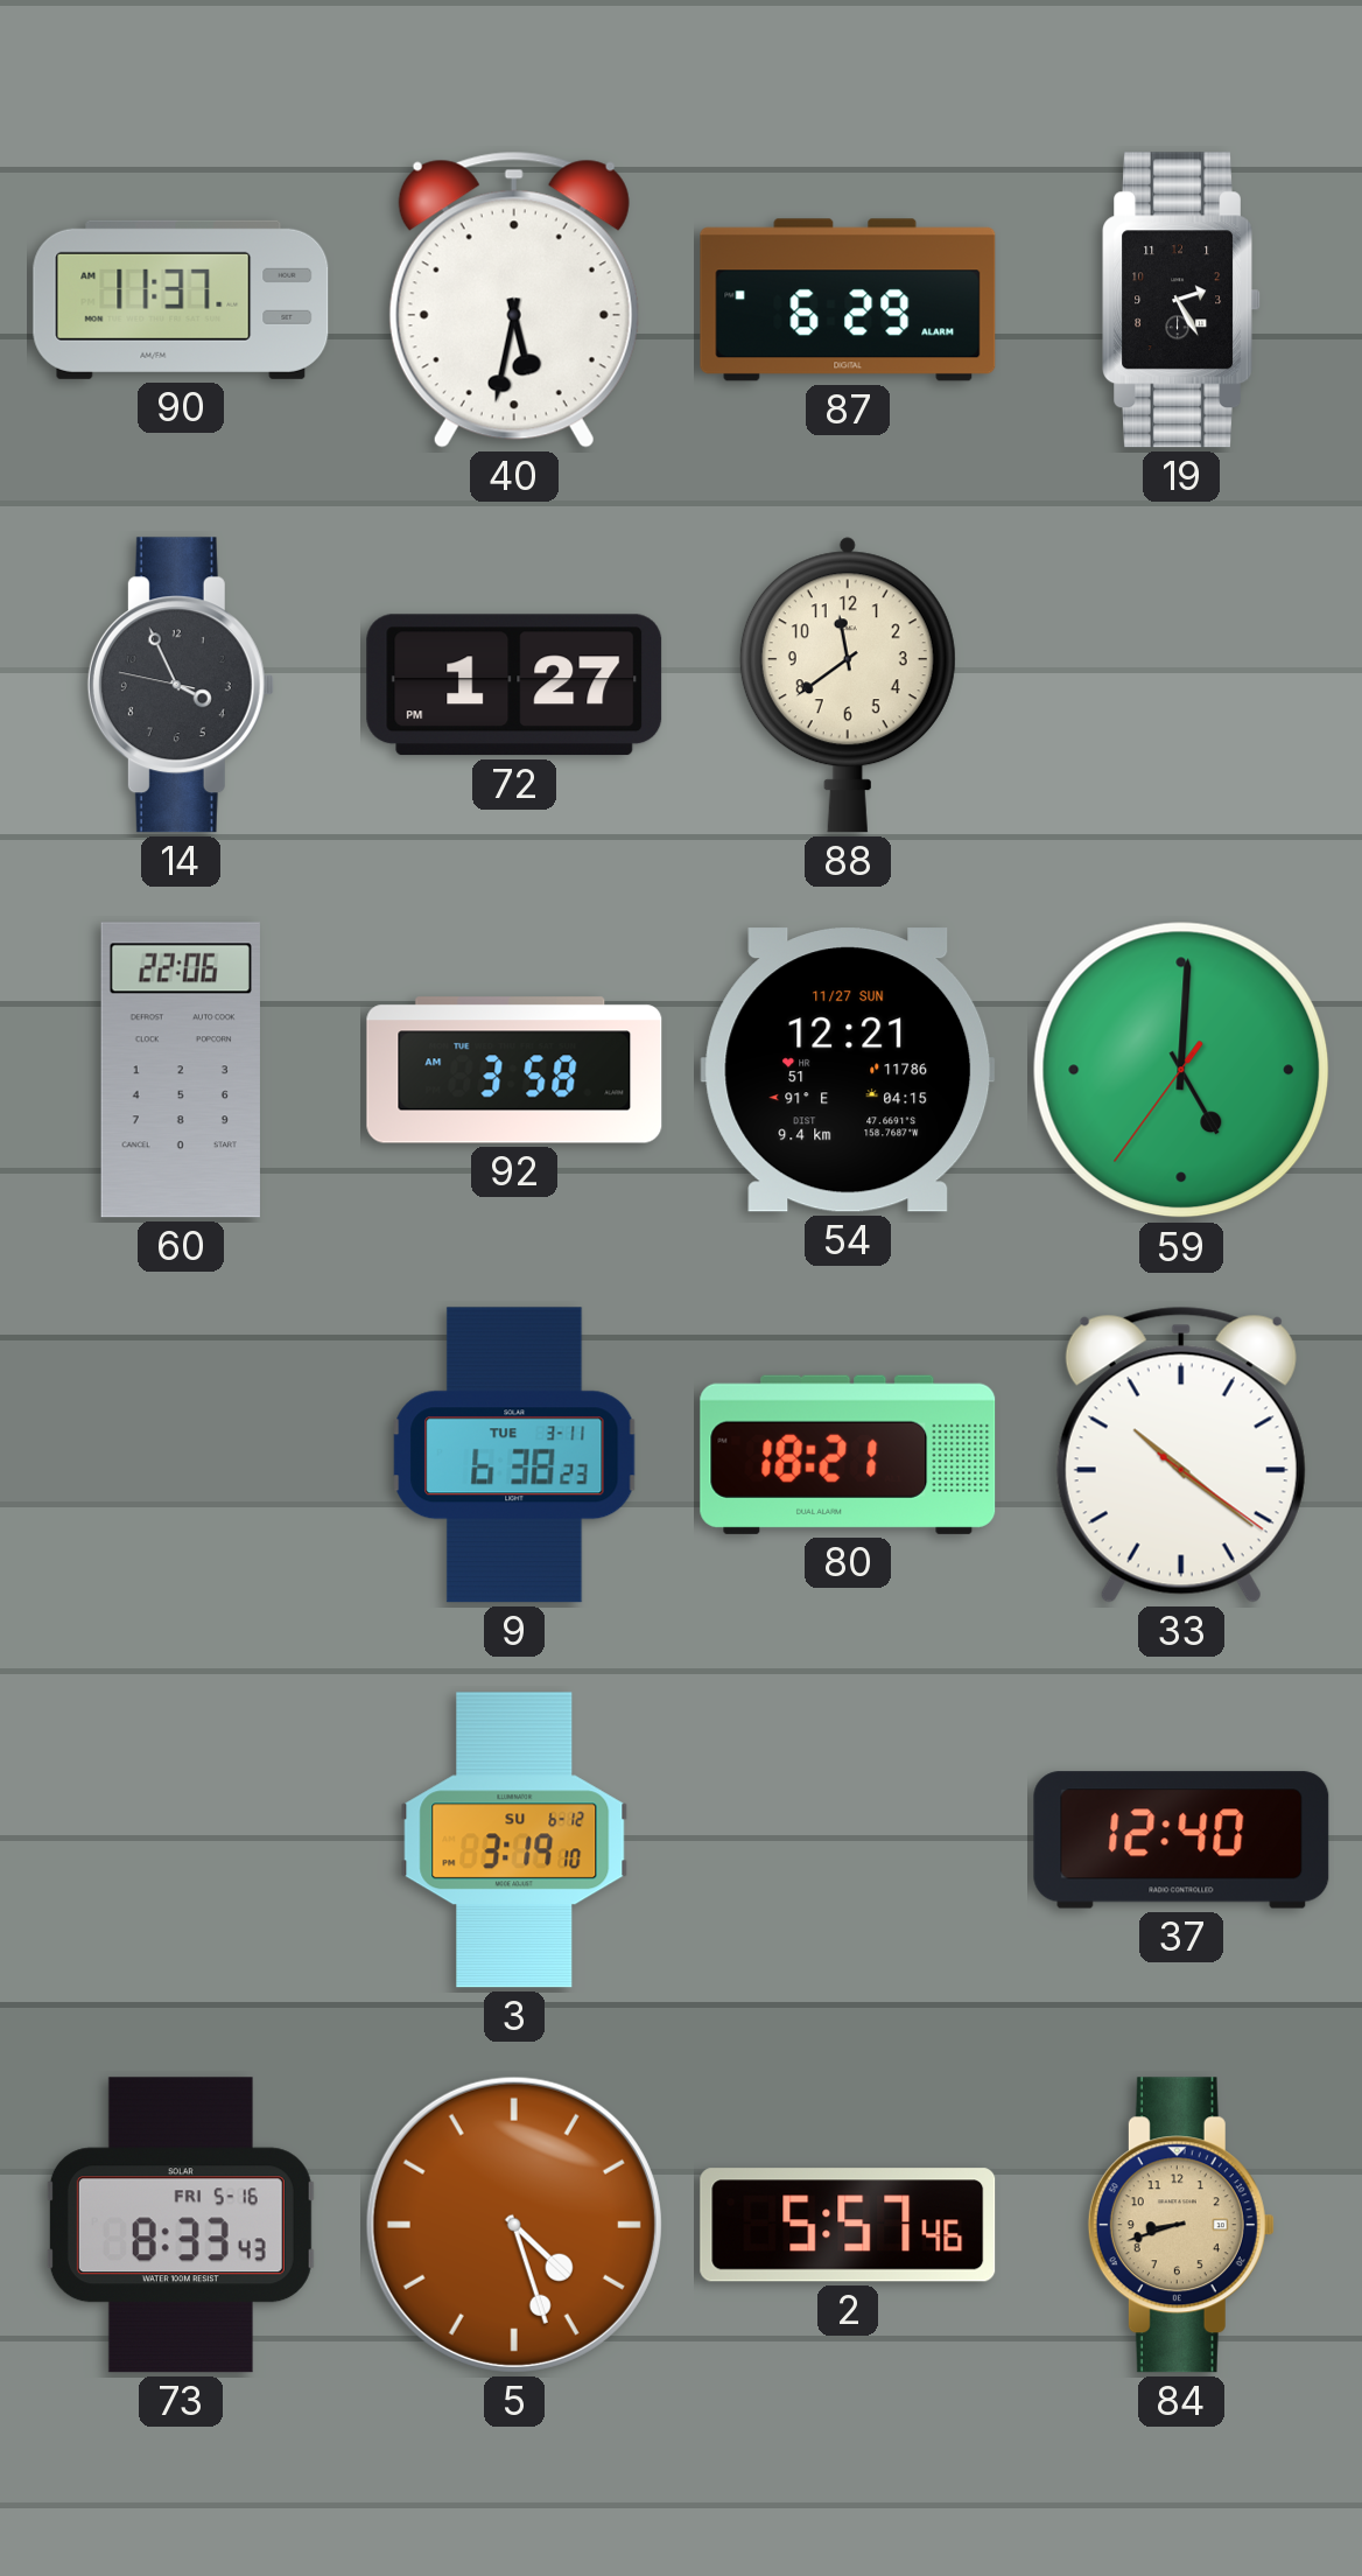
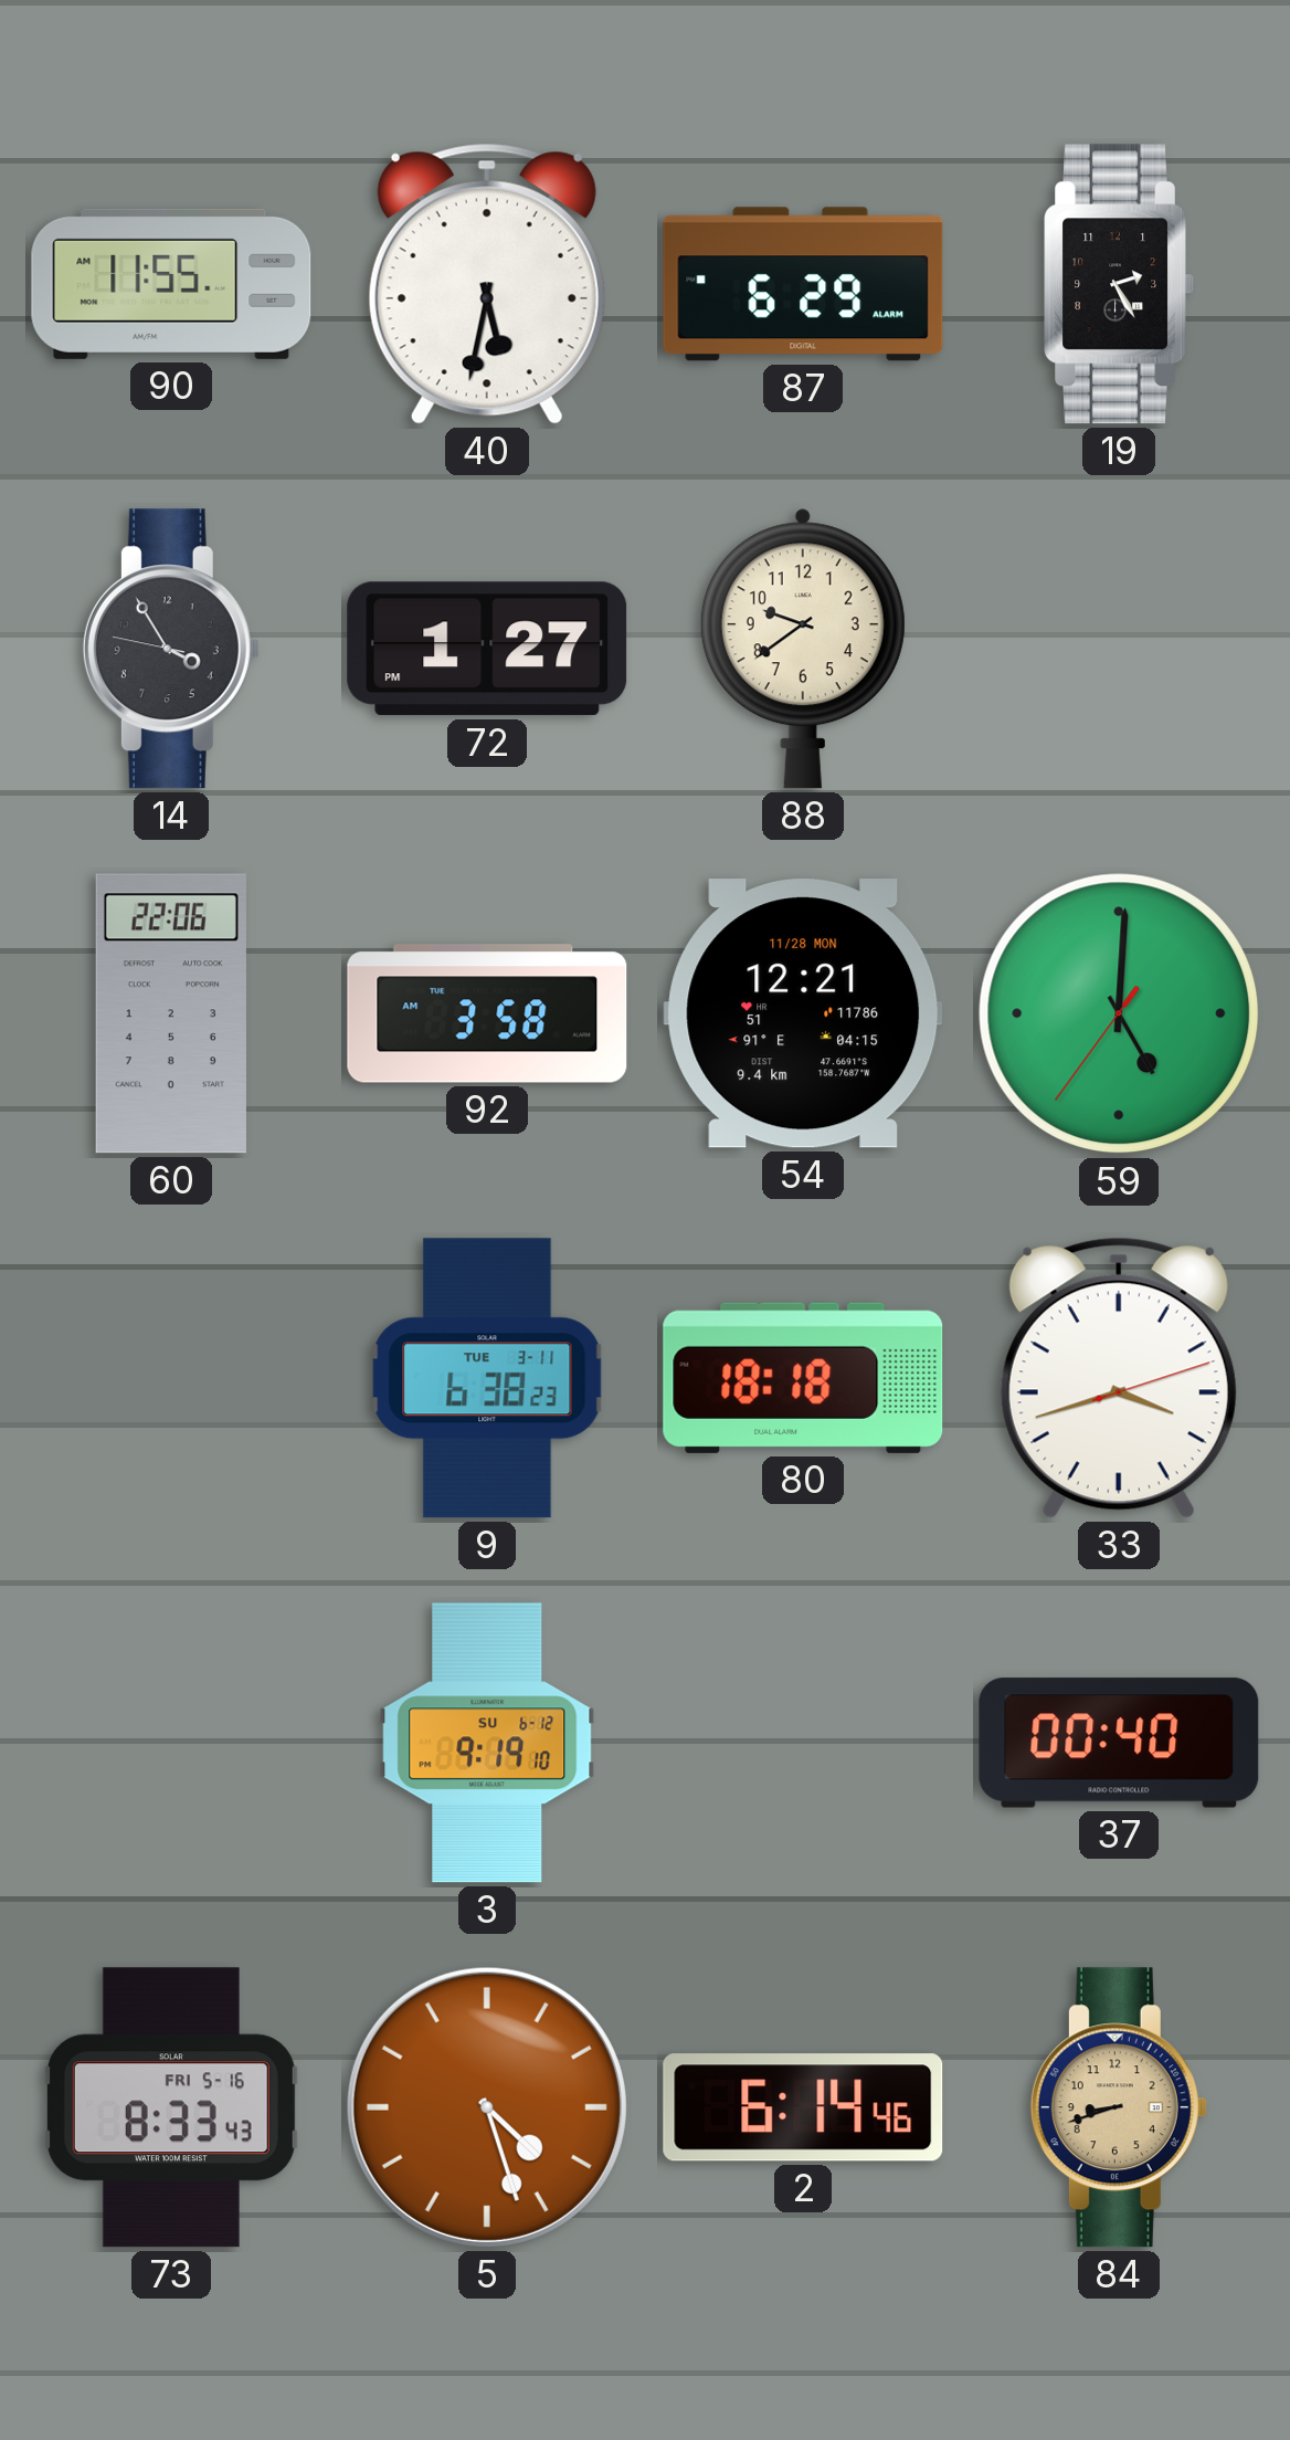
90: 11:37 -> 11:55 (171, 284)
14: 3:55 -> 3:54 (171, 649)
88: 11:39 -> 9:39 (803, 649)
54 date: 11/27 SUN -> 11/28 MON (803, 1013)
80: 18:21 -> 18:18 (803, 1378)
33: 10:21 -> 3:42 (1119, 1378)
3: 3:19 -> 9:19 (487, 1743)
37: 12:40 -> 00:40 (1119, 1743)
2: 5:57 -> 6:14 (803, 2107)
